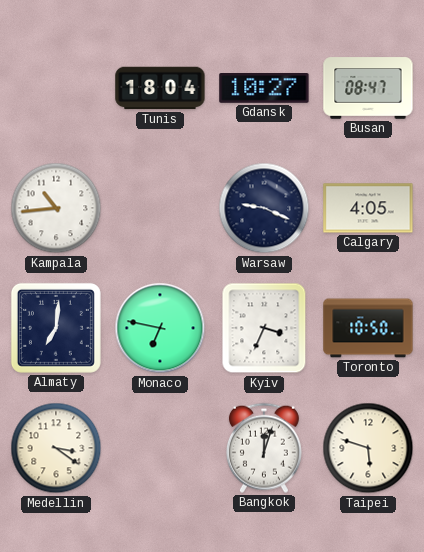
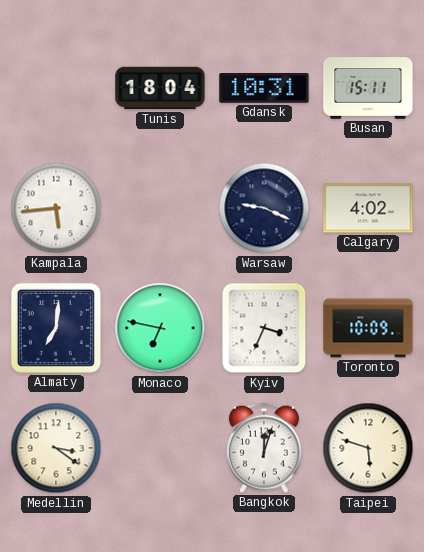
Gdansk: 10:27 -> 10:31 (264, 89)
Busan: 08:47 -> 15:11 (368, 88)
Kampala: 10:44 -> 5:44 (56, 208)
Calgary: 4:05 -> 4:02 (368, 208)
Toronto: 10:50 -> 10:09 (368, 328)
